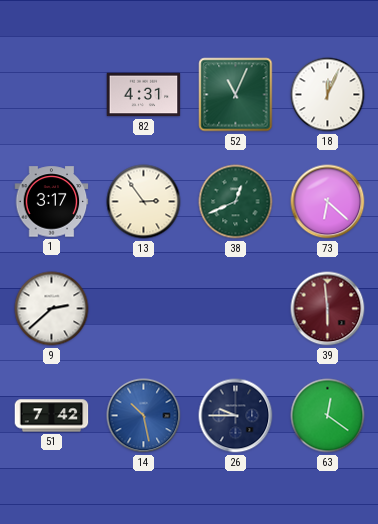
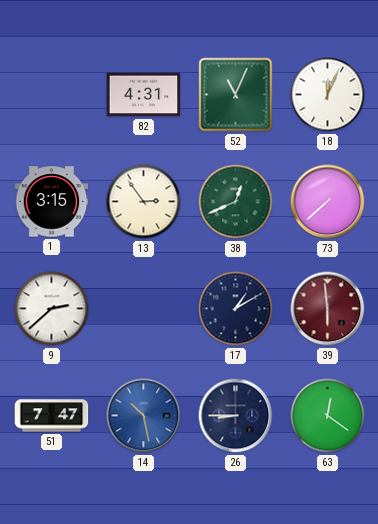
1: 3:17 -> 3:15 (52, 202)
73: 6:22 -> 7:38 (328, 202)
17: none -> 1:10 (236, 309)
51: 7:42 -> 7:47 (52, 416)
26: 9:45 -> 8:45 (236, 416)
